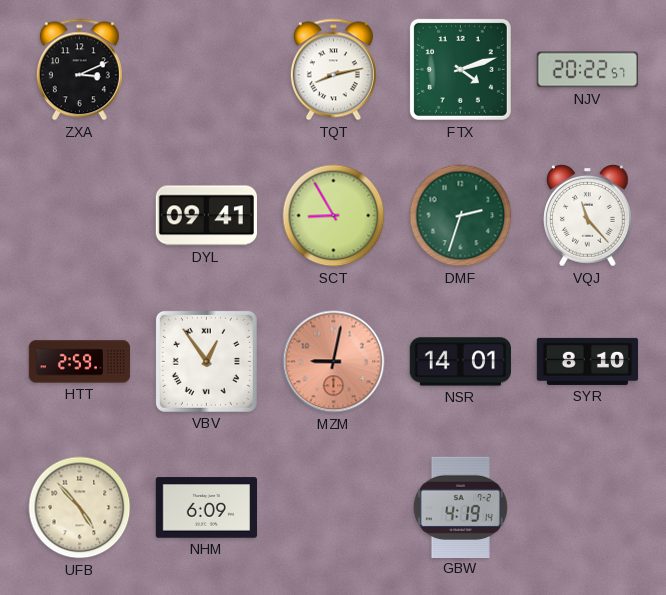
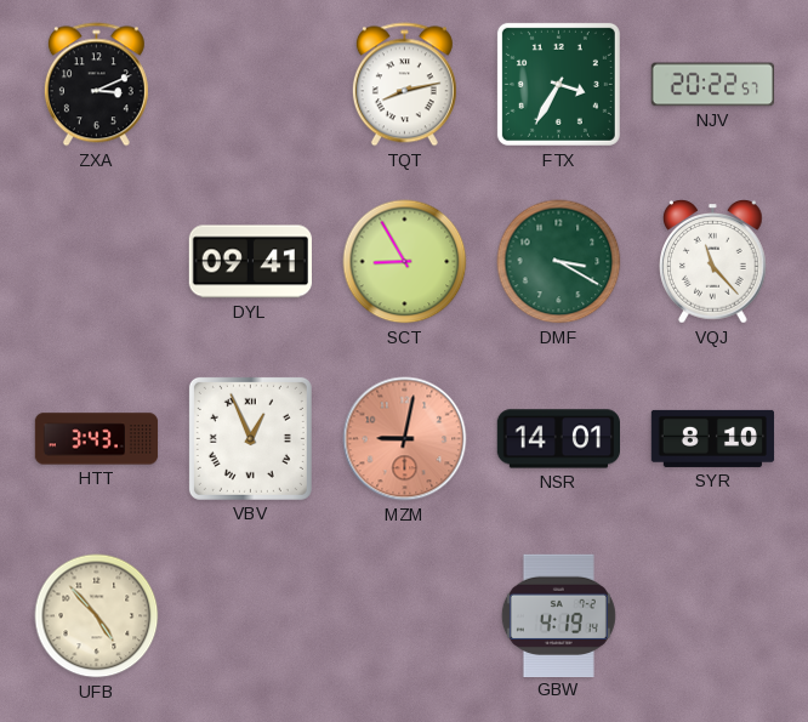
FTX: 4:12 -> 3:35 (558, 84)
DMF: 2:33 -> 3:20 (559, 262)
HTT: 2:59 -> 3:43 (97, 439)
VBV: 12:54 -> 12:56 (250, 438)
NHM: 6:09 -> none (206, 508)
